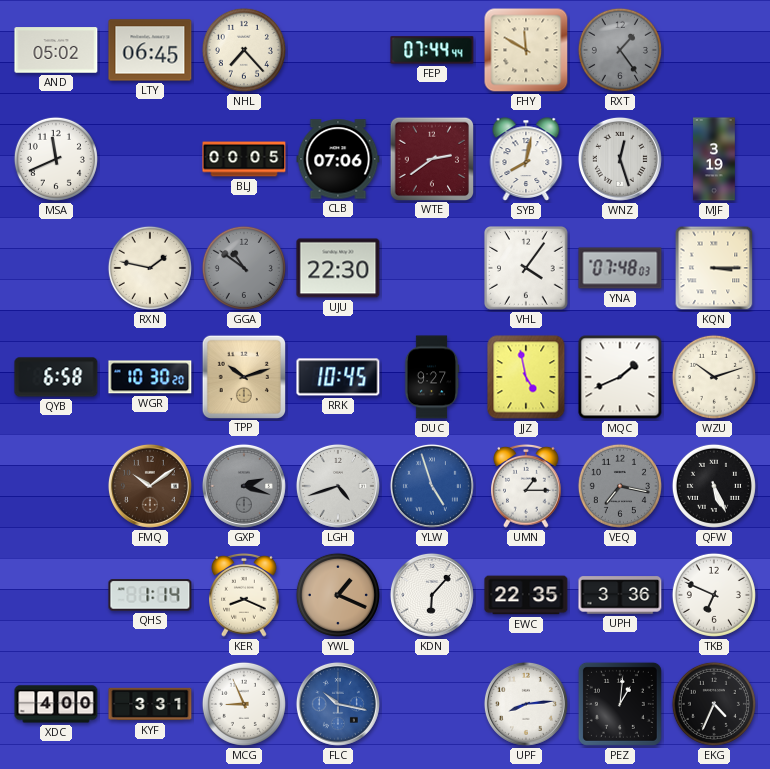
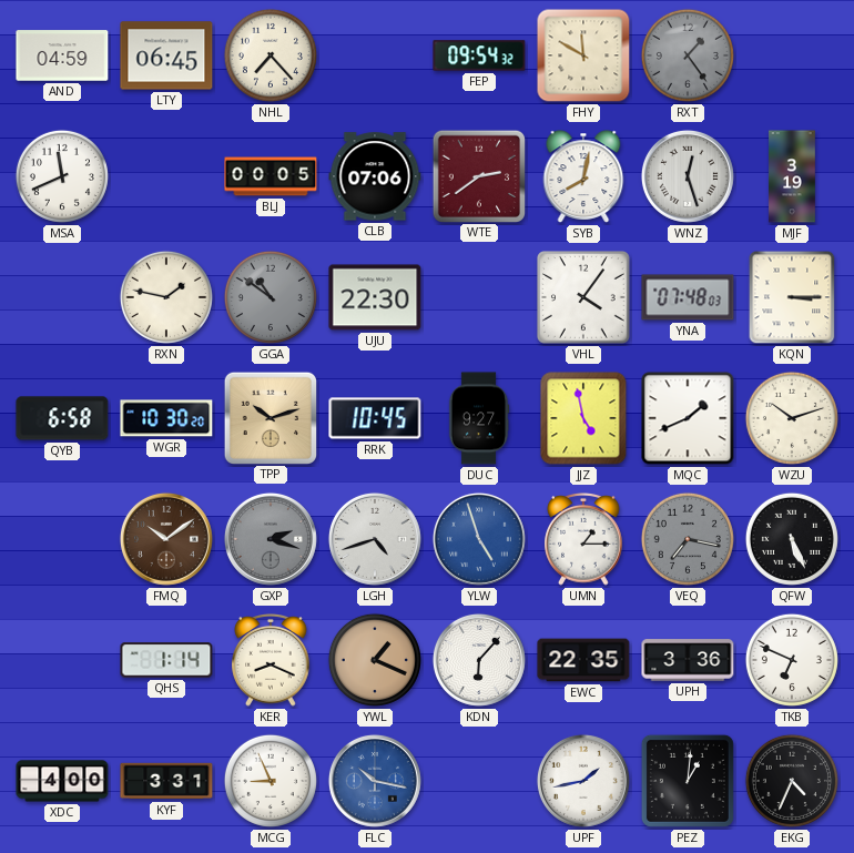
AND: 05:02 -> 04:59 (62, 55)
FEP: 07:44 -> 09:54 (479, 55)
UPF: 8:14 -> 1:43 (583, 781)
